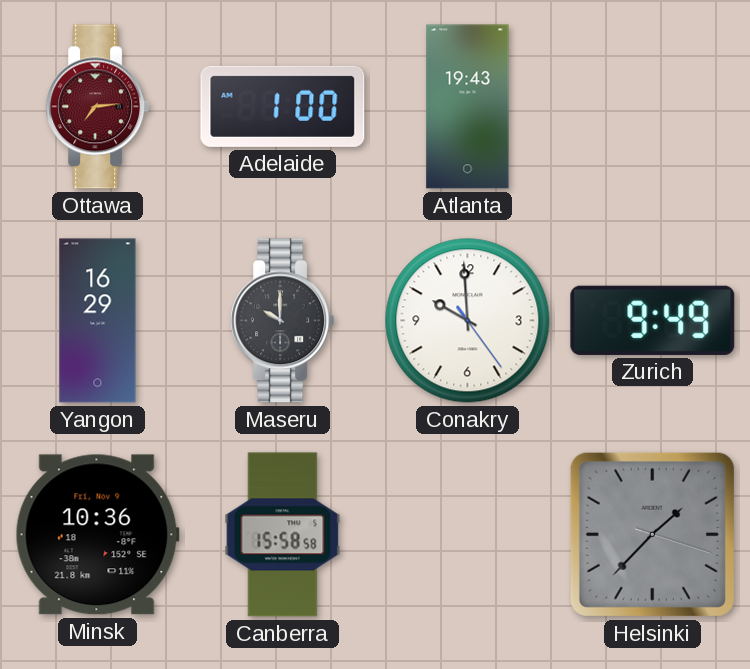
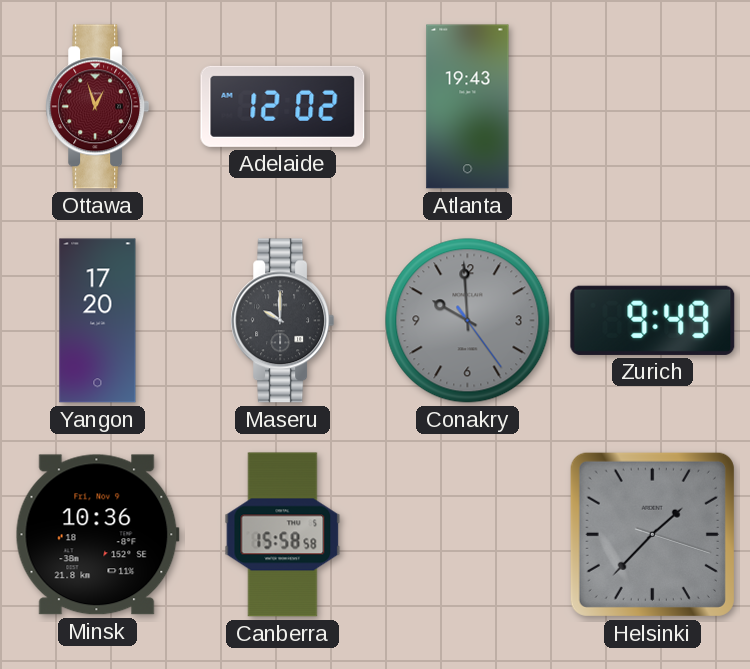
Ottawa: 7:14 -> 12:57 (98, 107)
Adelaide: 1:00 -> 12:02 (283, 106)
Yangon: 16:29 -> 17:20 (98, 321)
Conakry dial: white -> grey (468, 321)
